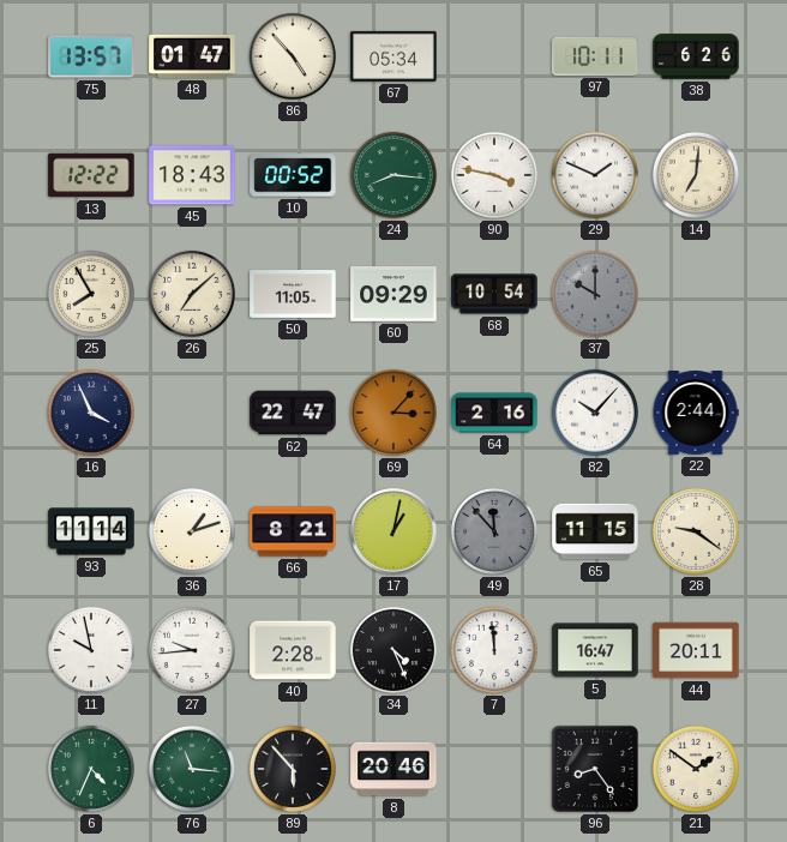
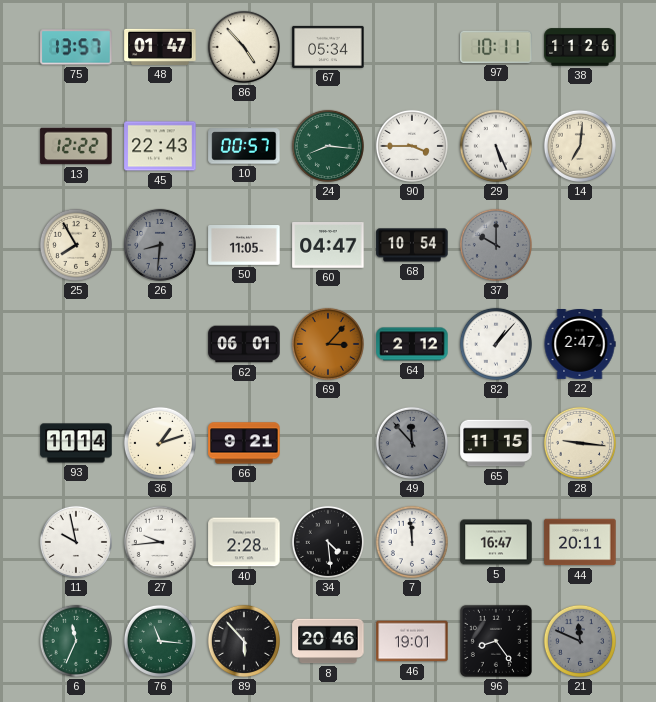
38: 6:26 -> 11:26 (580, 47)
45: 18:43 -> 22:43 (160, 146)
10: 00:52 -> 00:57 (244, 146)
90: 3:47 -> 3:45 (412, 146)
29: 1:49 -> 5:26 (496, 146)
26: 7:08 -> 8:31 (160, 245)
26 dial: cream -> grey (160, 245)
60: 09:29 -> 04:47 (328, 246)
16: 3:56 -> none (91, 413)
62: 22:47 -> 06:01 (244, 344)
64: 2:16 -> 2:12 (412, 344)
82: 10:07 -> 1:07 (496, 344)
22: 2:44 -> 2:47 (580, 345)
66: 8:21 -> 9:21 (244, 443)
17: 1:02 -> none (393, 531)
28: 9:21 -> 9:16 (580, 443)
34: 4:26 -> 4:29 (328, 542)
6: 4:34 -> 11:34 (76, 641)
46: none -> 19:01 (412, 641)
21: 1:51 -> 11:49 (580, 641)
21 dial: cream -> grey (580, 641)
